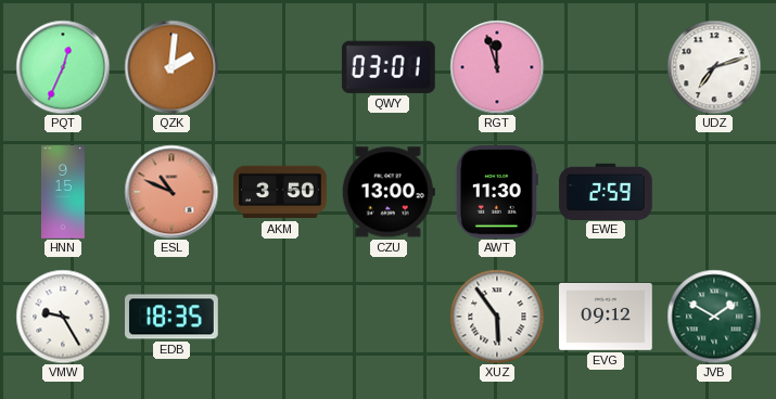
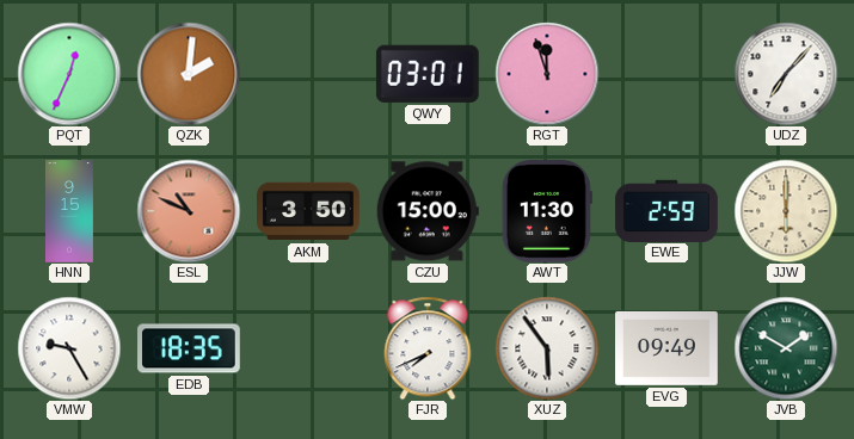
UDZ: 7:12 -> 7:07 (786, 74)
CZU: 13:00 -> 15:00 (428, 211)
JJW: none -> 6:00 (786, 211)
FJR: none -> 7:41 (428, 348)
EVG: 09:12 -> 09:49 (668, 348)
